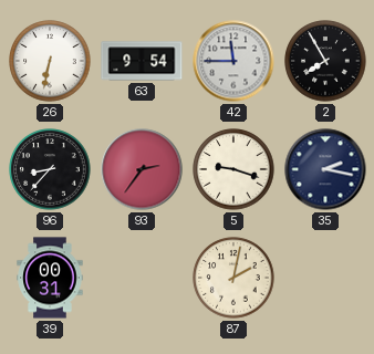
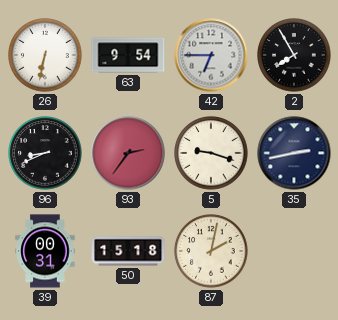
42: 11:45 -> 6:45 (211, 55)
96: 8:37 -> 8:41 (45, 153)
35: 2:17 -> 2:43 (294, 153)
50: none -> 15:18 (128, 251)
